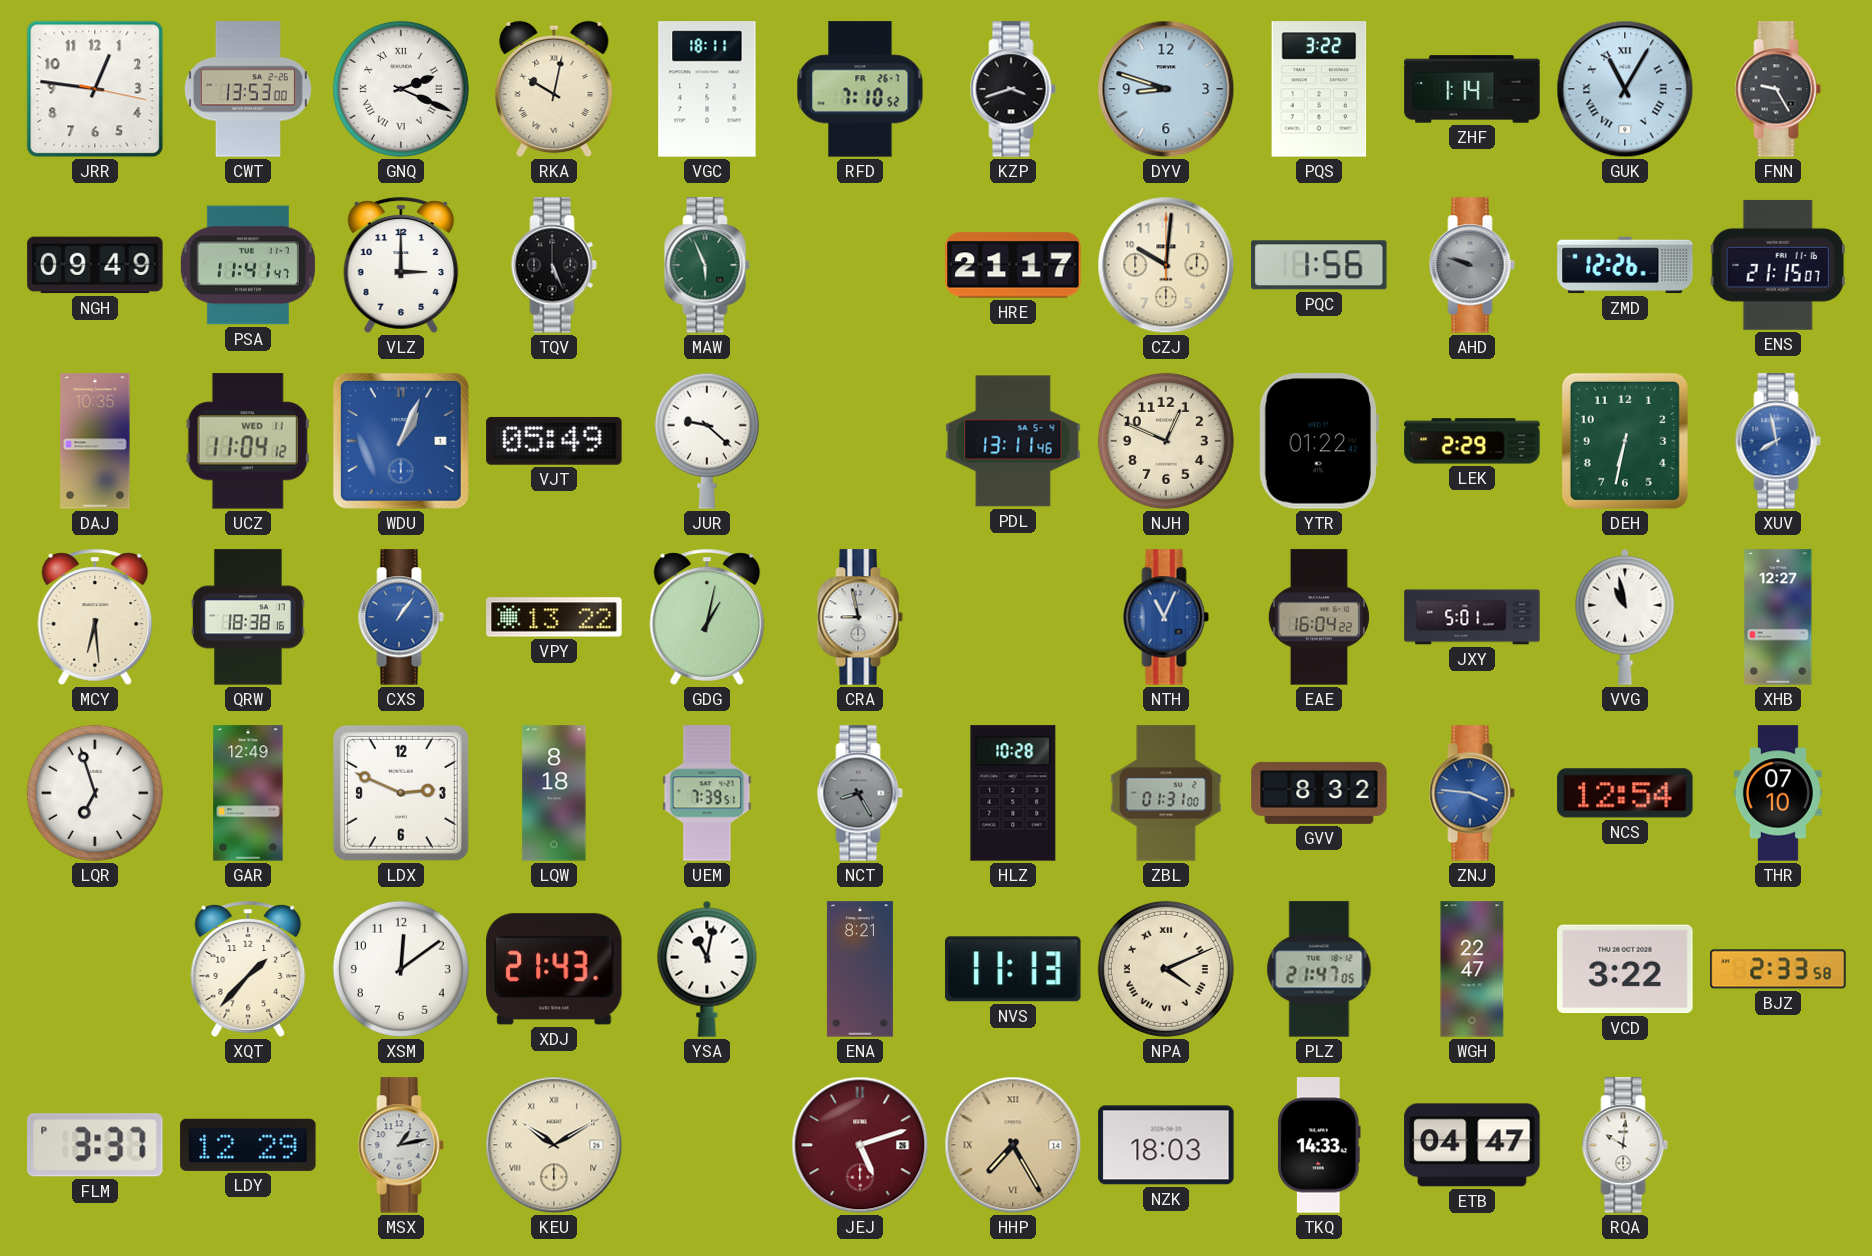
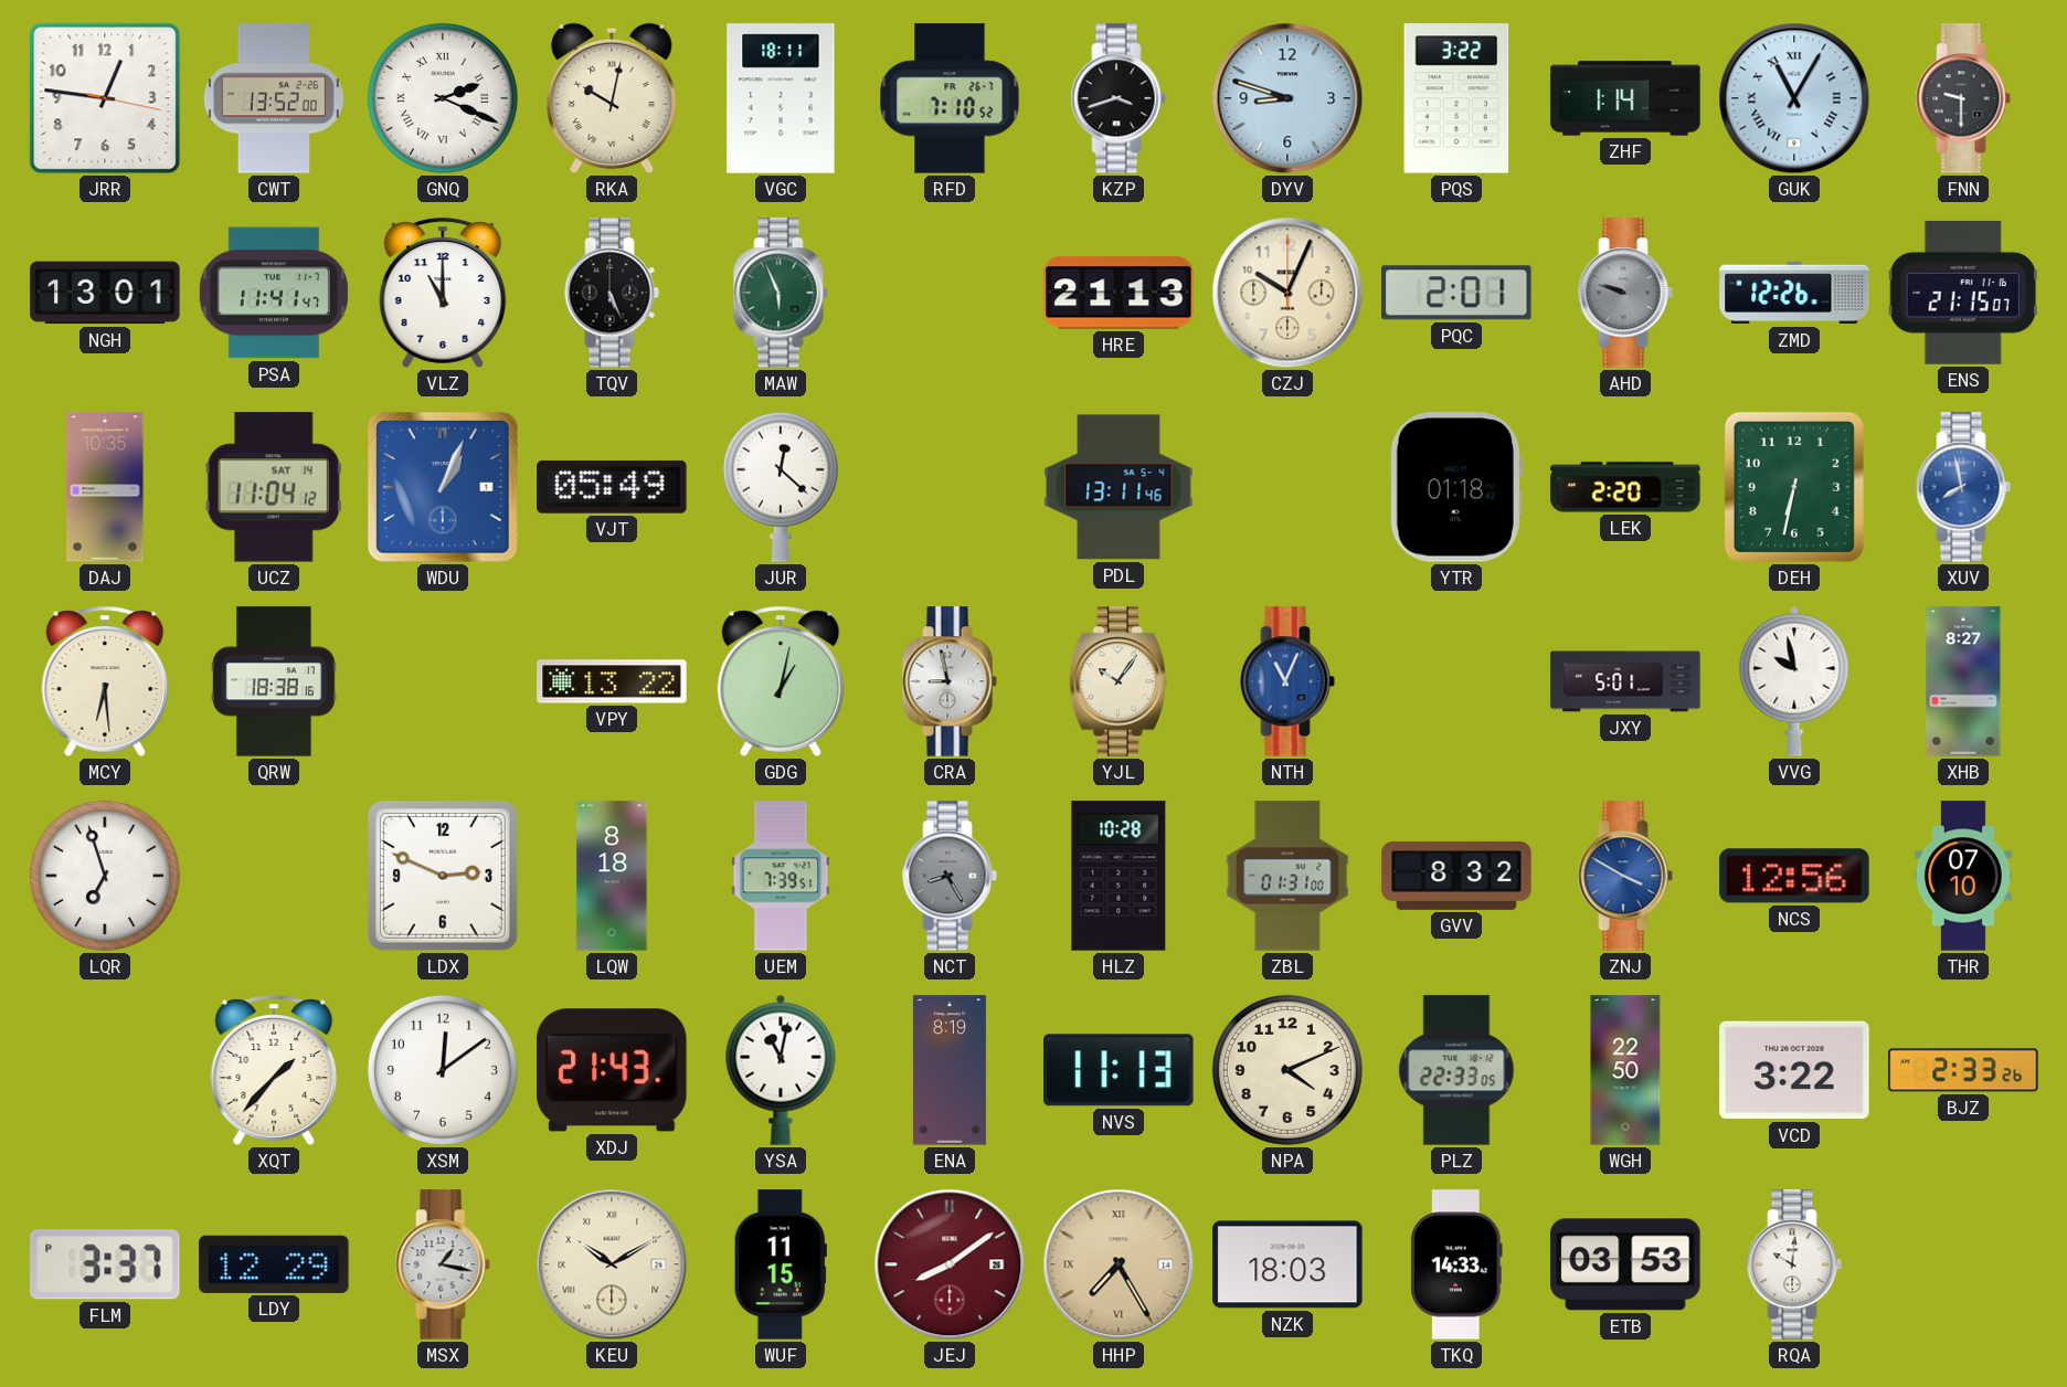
CWT: 13:53 -> 13:52 (274, 98)
FNN: 9:25 -> 9:30 (1963, 98)
NGH: 09:49 -> 13:01 (105, 293)
VLZ: 3:00 -> 11:00 (443, 293)
HRE: 21:17 -> 21:13 (1119, 293)
CZJ: 10:01 -> 10:04 (1287, 293)
PQC: 1:56 -> 2:01 (1456, 293)
UCZ date: WED 11 -> SAT 14 (274, 487)
JUR: 9:22 -> 12:22 (781, 487)
NJH: 12:49 -> none (1166, 441)
YTR: 01:22 -> 01:18 (1455, 487)
LEK: 2:29 -> 2:20 (1625, 487)
CXS: 1:06 -> none (401, 617)
YJL: none -> 10:06 (1117, 681)
EAE: 16:04 -> none (1319, 617)
VVG: 10:58 -> 9:58 (1794, 681)
XHB: 12:27 -> 8:27 (1963, 681)
GAR: 12:49 -> none (248, 793)
ZNJ: 3:46 -> 3:50 (1625, 876)
NCS: 12:54 -> 12:56 (1794, 876)
ENA: 8:21 -> 8:19 (950, 1070)
NPA numerals: Roman -> Arabic (1287, 1070)
PLZ: 21:47 -> 22:33 (1456, 1070)
WGH: 22:47 -> 22:50 (1625, 1070)
BJZ: 2:33:58 -> 2:33:26 (1963, 1070)
MSX: 1:13 -> 1:17 (443, 1264)
WUF: none -> 11:15 (781, 1264)
JEJ: 5:12 -> 8:09 (950, 1264)
ETB: 04:47 -> 03:53 (1625, 1264)
